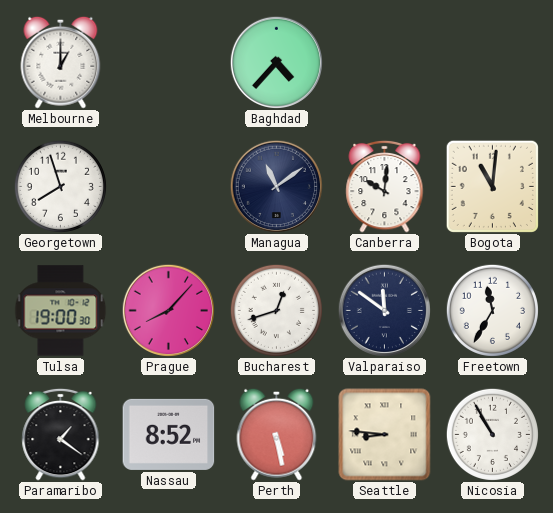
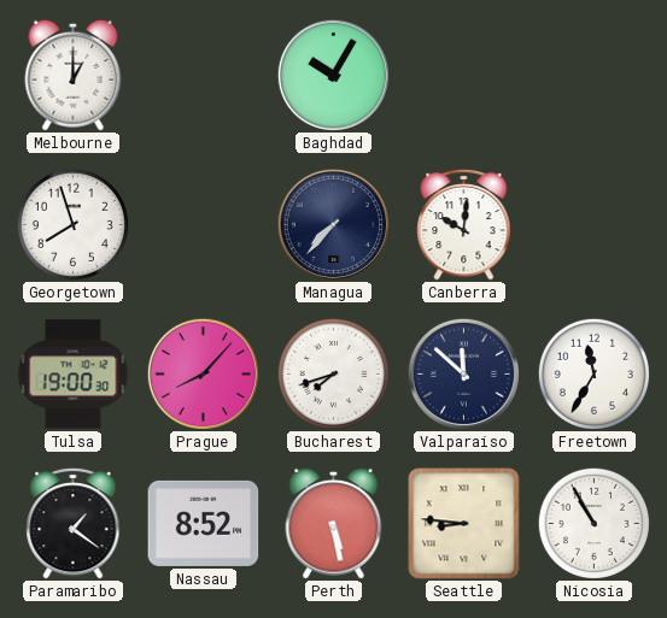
Baghdad: 4:37 -> 10:05 (333, 75)
Managua: 11:09 -> 7:37 (333, 224)
Bogota: 11:01 -> none (492, 186)
Bucharest: 12:42 -> 7:42 (333, 373)
Valparaiso: 11:51 -> 11:52 (463, 373)
